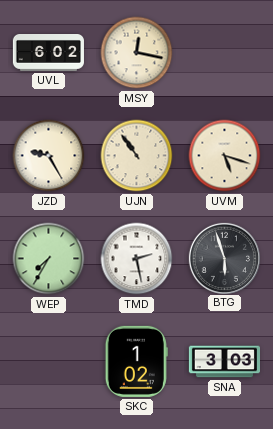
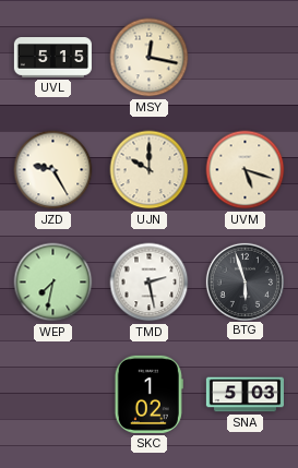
UVL: 6:02 -> 5:15 (52, 58)
UJN: 10:54 -> 10:00 (150, 170)
WEP: 7:35 -> 7:32 (53, 283)
SNA: 3:03 -> 5:03 (245, 395)
